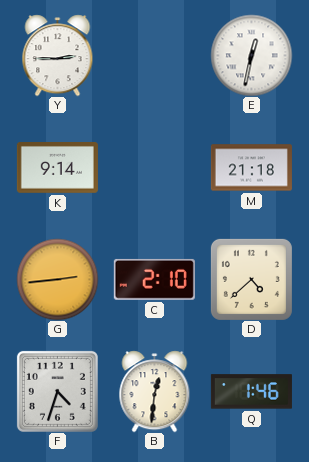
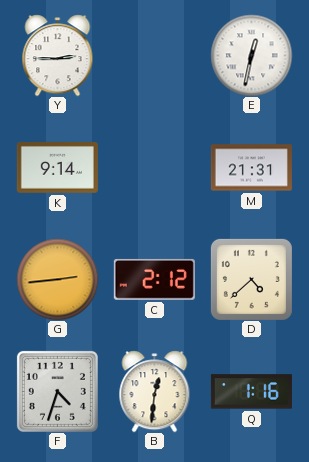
M: 21:18 -> 21:31 (251, 168)
C: 2:10 -> 2:12 (154, 279)
Q: 1:46 -> 1:16 (251, 392)
